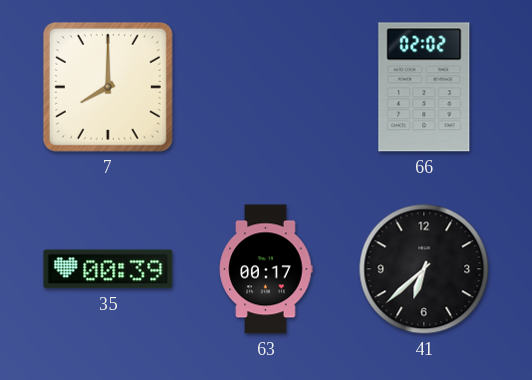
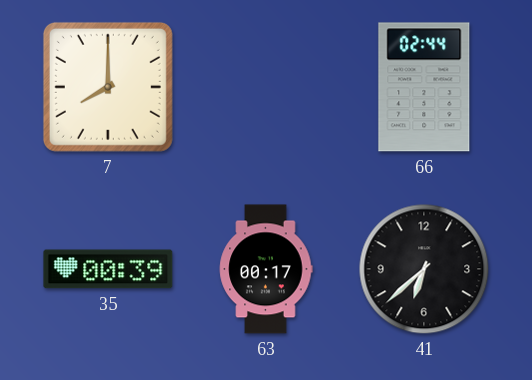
66: 02:02 -> 02:44 (424, 87)
